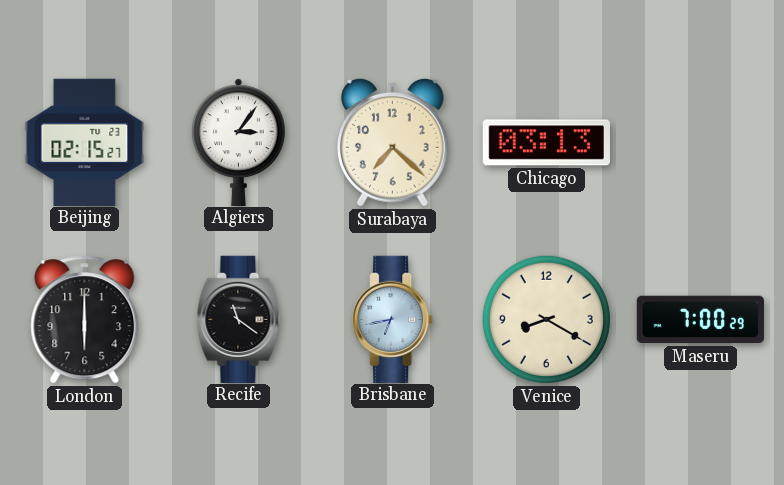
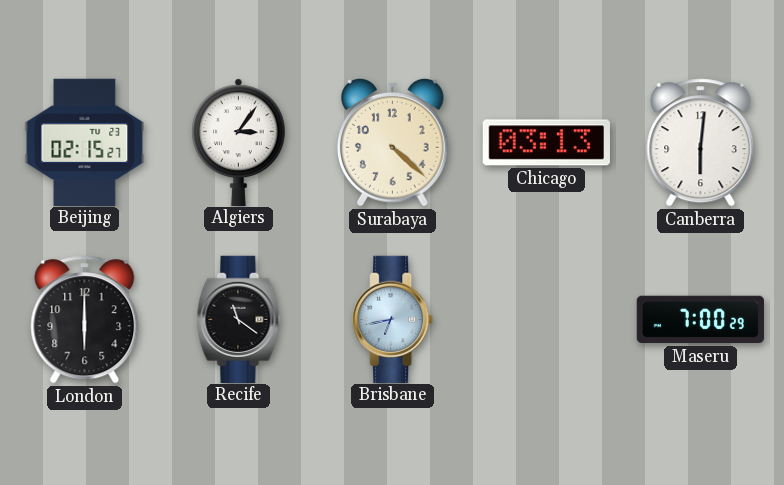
Surabaya: 7:22 -> 4:22 (392, 142)
Canberra: none -> 6:01 (701, 143)
Venice: 8:20 -> none (546, 319)
